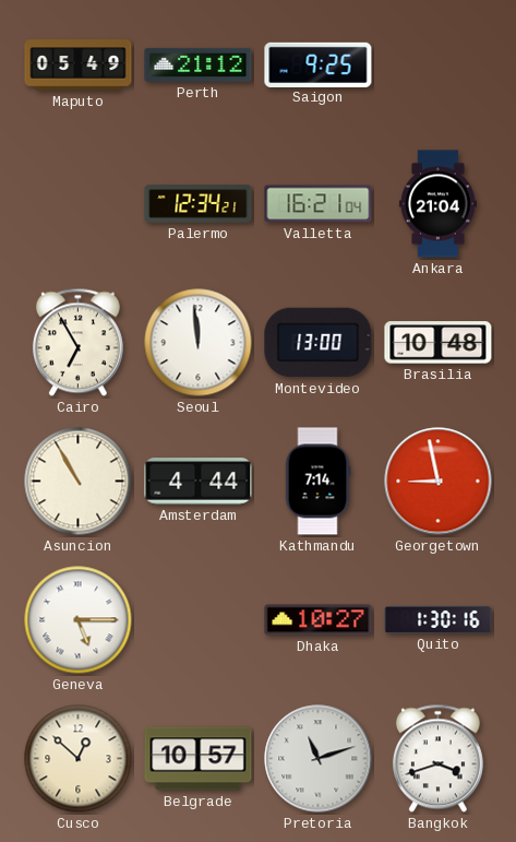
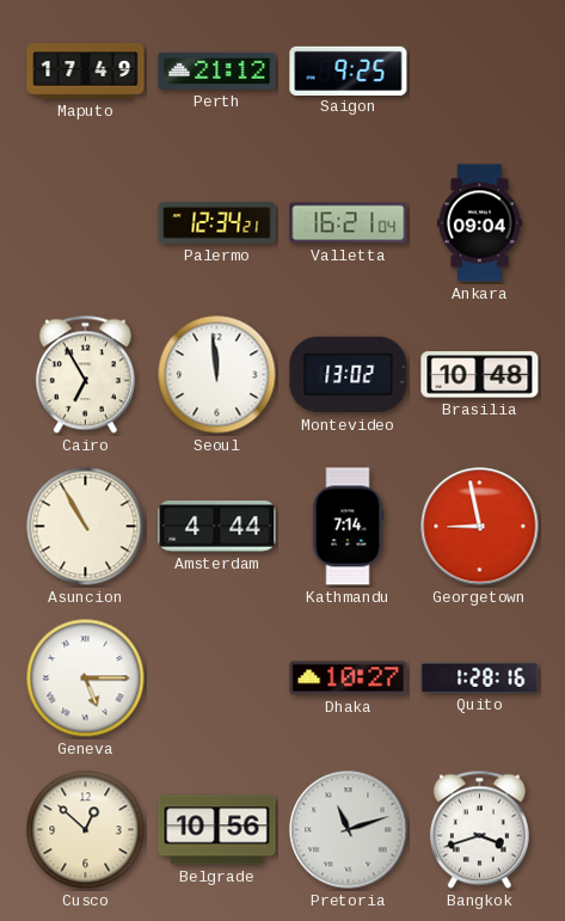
Maputo: 05:49 -> 17:49 (86, 72)
Ankara: 21:04 -> 09:04 (479, 223)
Montevideo: 13:00 -> 13:02 (349, 375)
Quito: 1:30 -> 1:28 (480, 677)
Belgrade: 10:57 -> 10:56 (217, 830)
